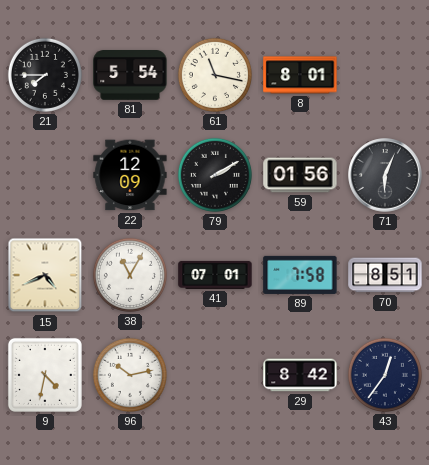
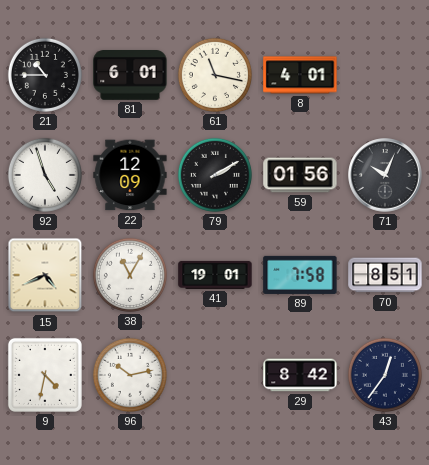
21: 7:45 -> 10:45 (45, 75)
81: 5:54 -> 6:01 (130, 76)
8: 8:01 -> 4:01 (300, 75)
92: none -> 4:57 (45, 175)
71: 6:04 -> 10:04 (385, 175)
41: 07:01 -> 19:01 (215, 275)
